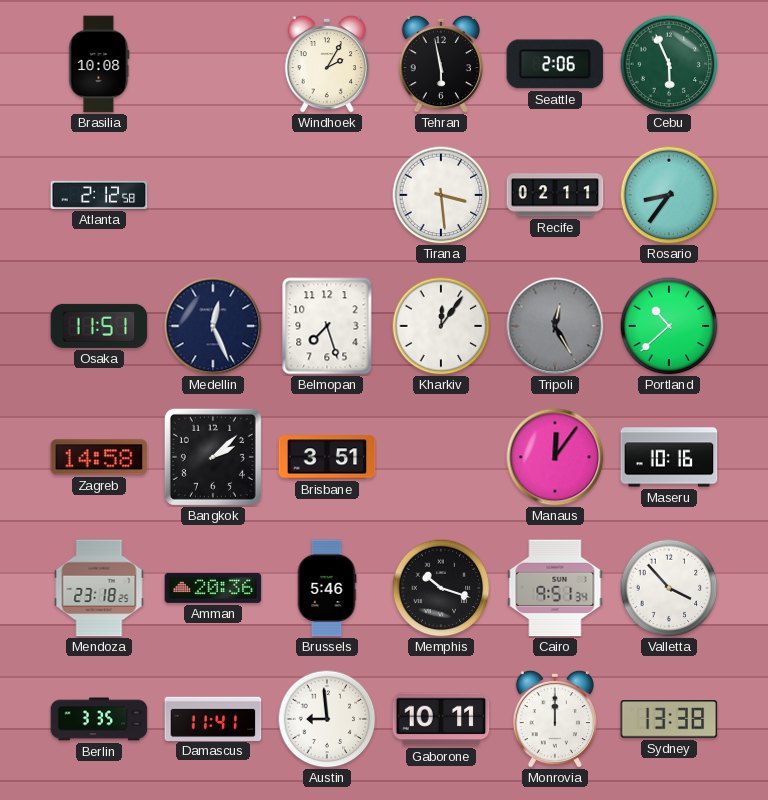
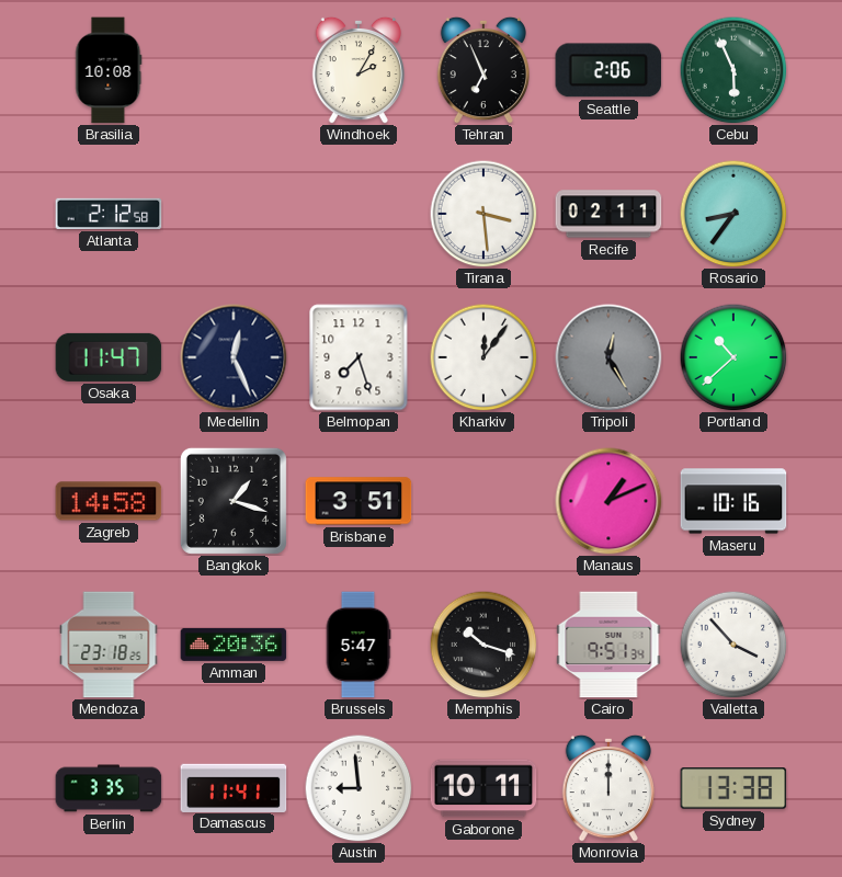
Tehran: 5:58 -> 6:56 (482, 70)
Osaka: 11:51 -> 11:47 (109, 357)
Bangkok: 2:08 -> 1:18 (234, 501)
Manaus: 12:06 -> 1:11 (608, 501)
Brussels: 5:46 -> 5:47 (359, 645)
